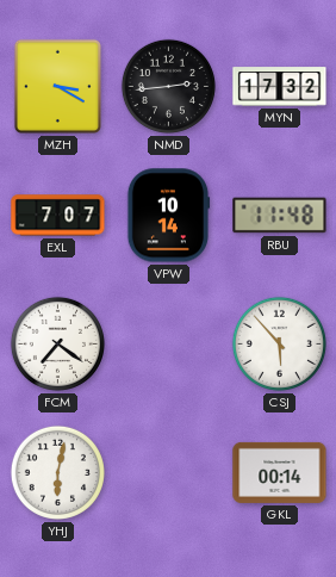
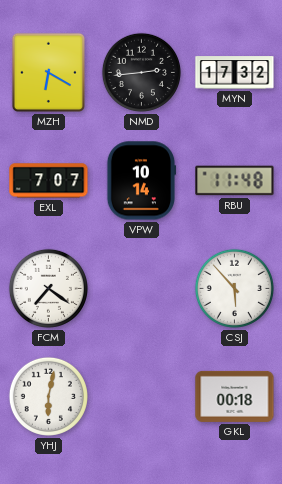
MZH: 3:20 -> 6:20 (48, 72)
GKL: 00:14 -> 00:18 (235, 396)
